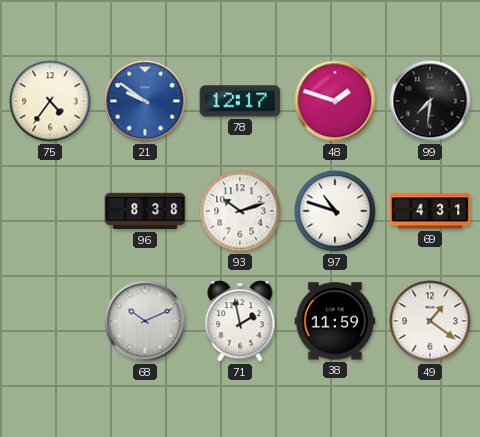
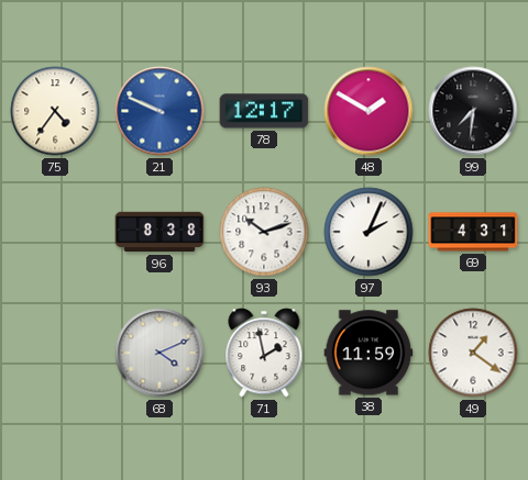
21: 9:51 -> 9:49 (159, 111)
48: 1:48 -> 1:50 (369, 111)
97: 10:48 -> 2:04 (369, 232)
68: 10:11 -> 4:11 (159, 353)
